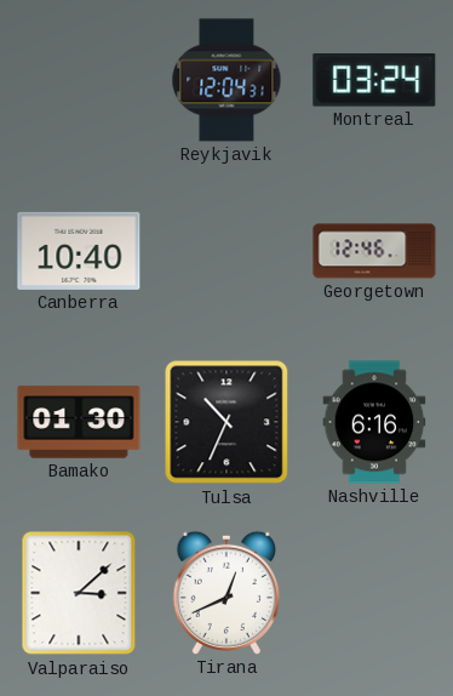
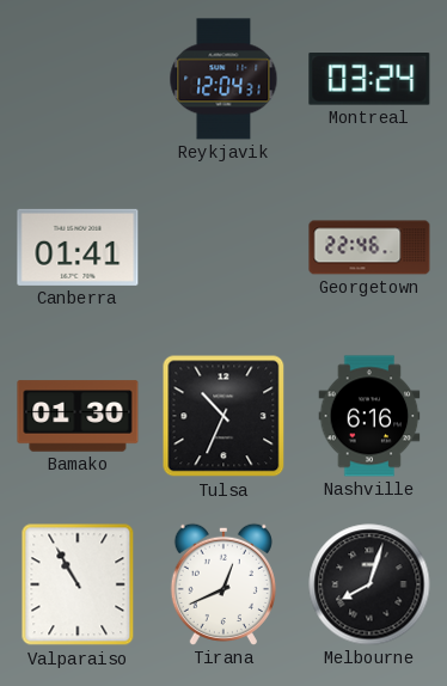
Canberra: 10:40 -> 01:41 (78, 247)
Georgetown: 12:46 -> 22:46 (369, 247)
Valparaiso: 3:08 -> 10:55 (78, 584)
Melbourne: none -> 8:03 (369, 584)
